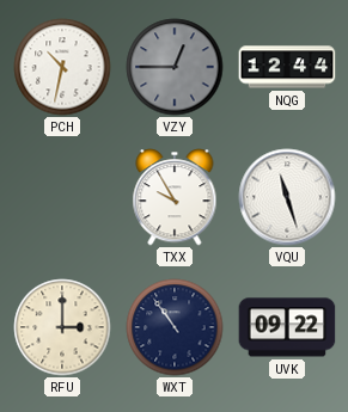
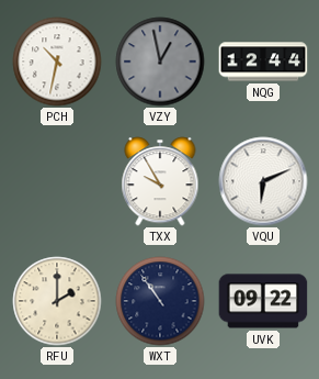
VZY: 12:45 -> 12:58 (160, 62)
VQU: 11:27 -> 6:11 (263, 181)
RFU: 3:00 -> 2:00 (57, 301)
